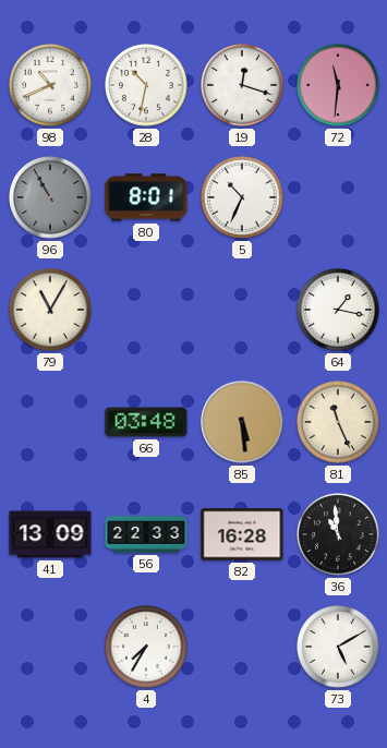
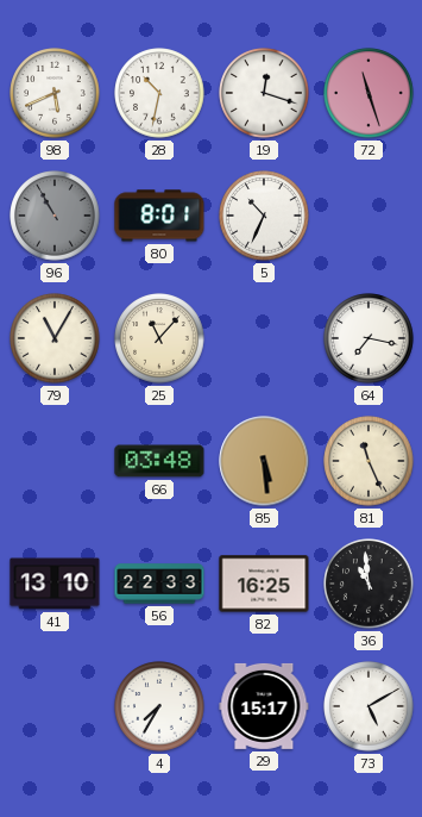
98: 10:41 -> 5:41 (55, 93)
72: 11:31 -> 11:27 (369, 93)
25: none -> 11:07 (159, 338)
64: 1:17 -> 7:17 (369, 338)
41: 13:09 -> 13:10 (55, 584)
82: 16:28 -> 16:25 (264, 584)
29: none -> 15:17 (264, 706)
